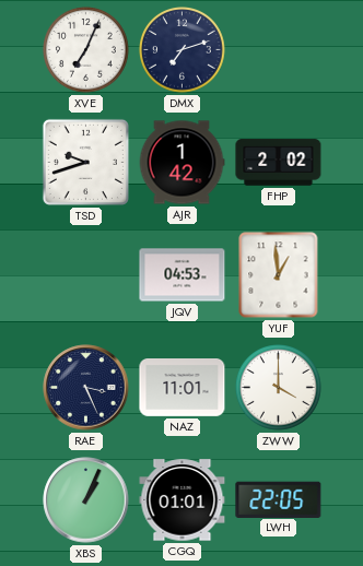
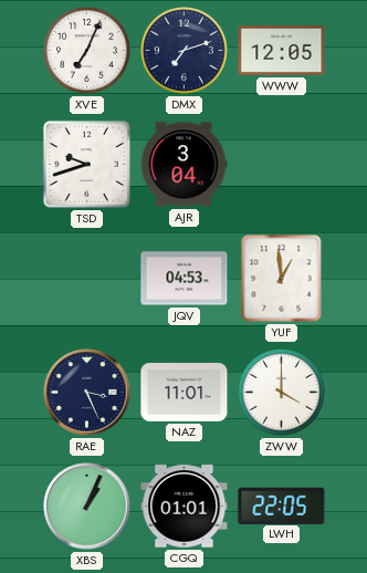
WWW: none -> 12:05 (282, 50)
AJR: 1:42 -> 3:04 (183, 165)
FHP: 2:02 -> none (279, 163)
